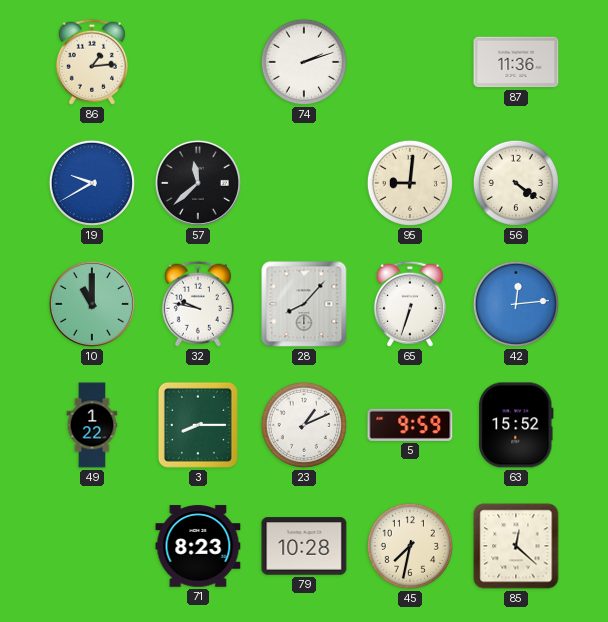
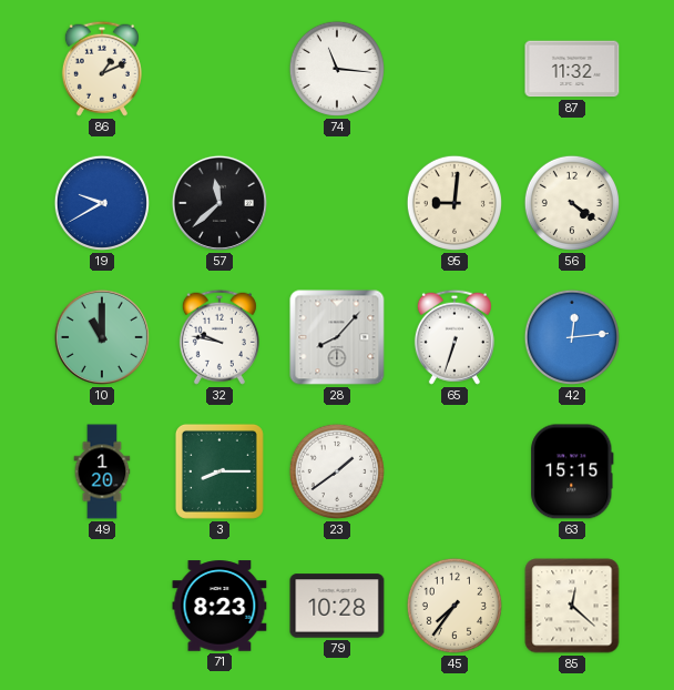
86: 1:14 -> 1:11 (102, 69)
74: 2:12 -> 11:16 (337, 69)
87: 11:36 -> 11:32 (572, 69)
49: 1:22 -> 1:20 (102, 471)
23: 1:11 -> 1:39 (337, 471)
5: 9:59 -> none (410, 425)
63: 15:52 -> 15:15 (572, 471)
45: 7:32 -> 7:36 (455, 606)
